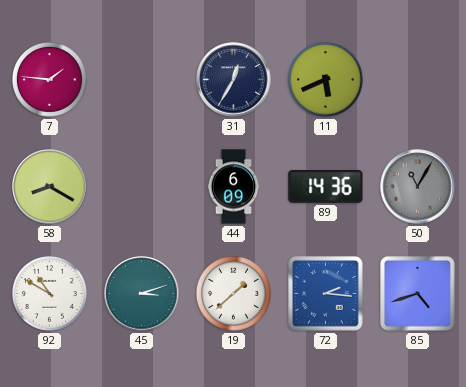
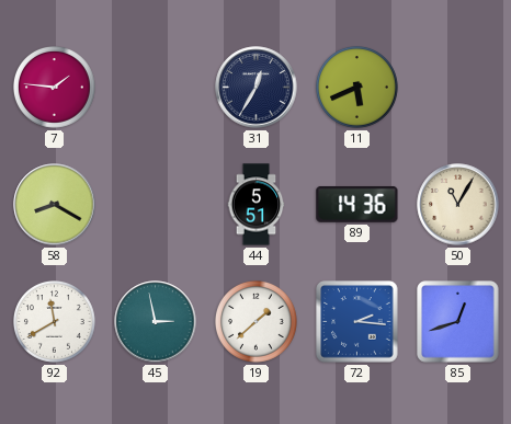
44: 6:09 -> 5:51 (257, 205)
50 dial: grey -> cream (458, 205)
92: 10:50 -> 11:40 (55, 322)
45: 3:12 -> 2:58 (156, 322)
85: 4:42 -> 12:42 (458, 322)
